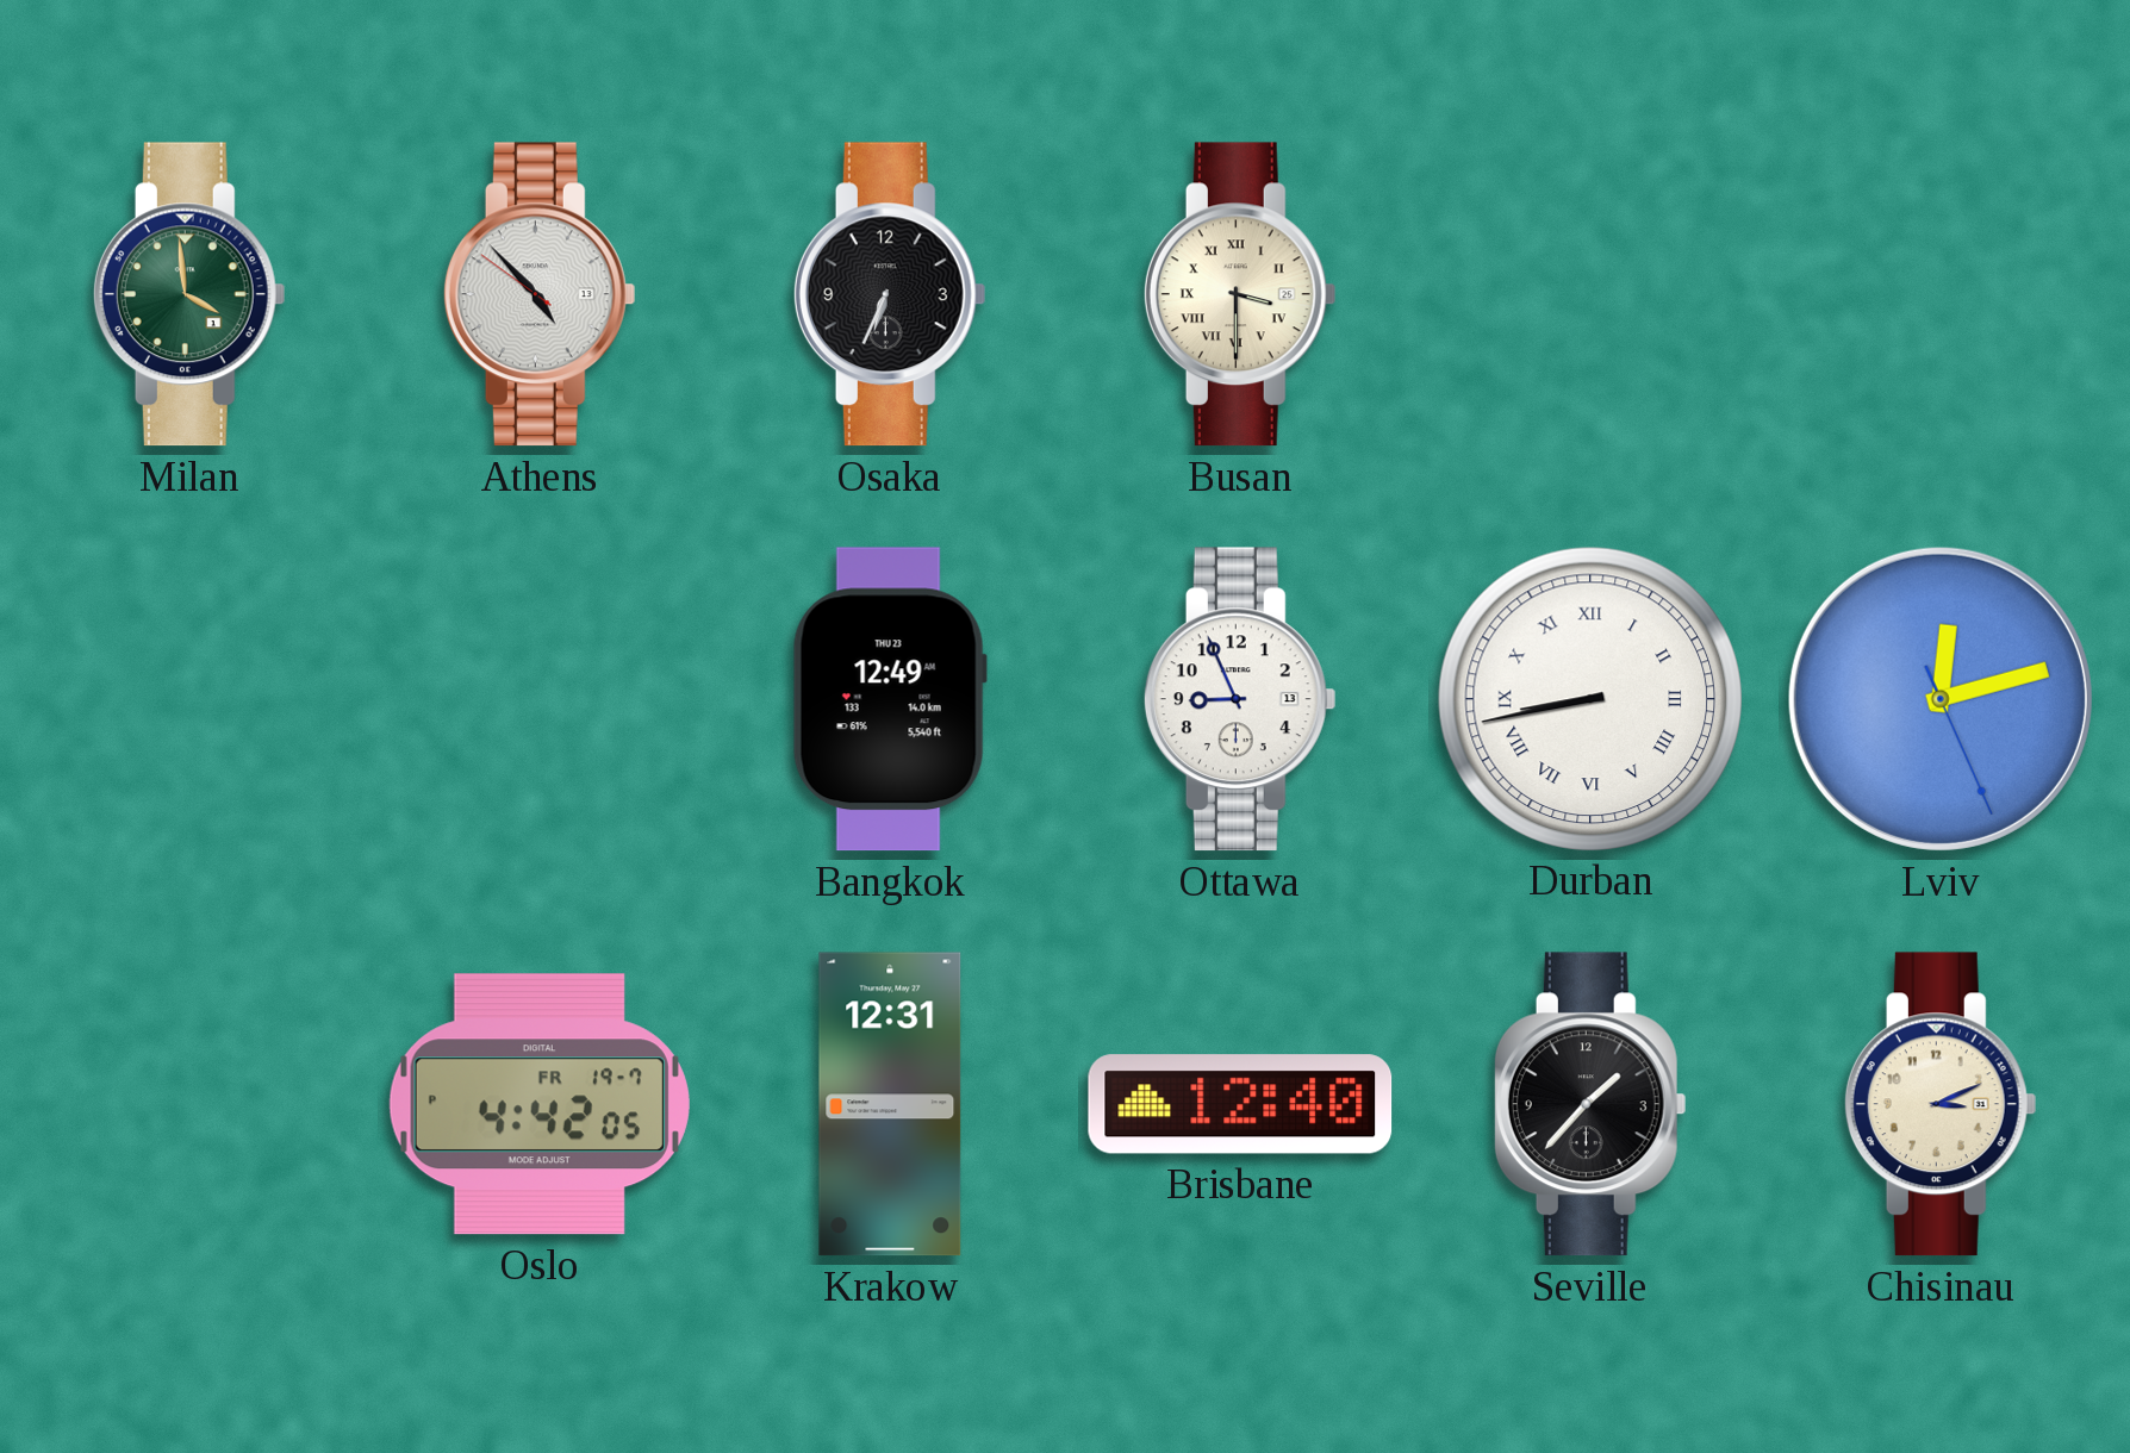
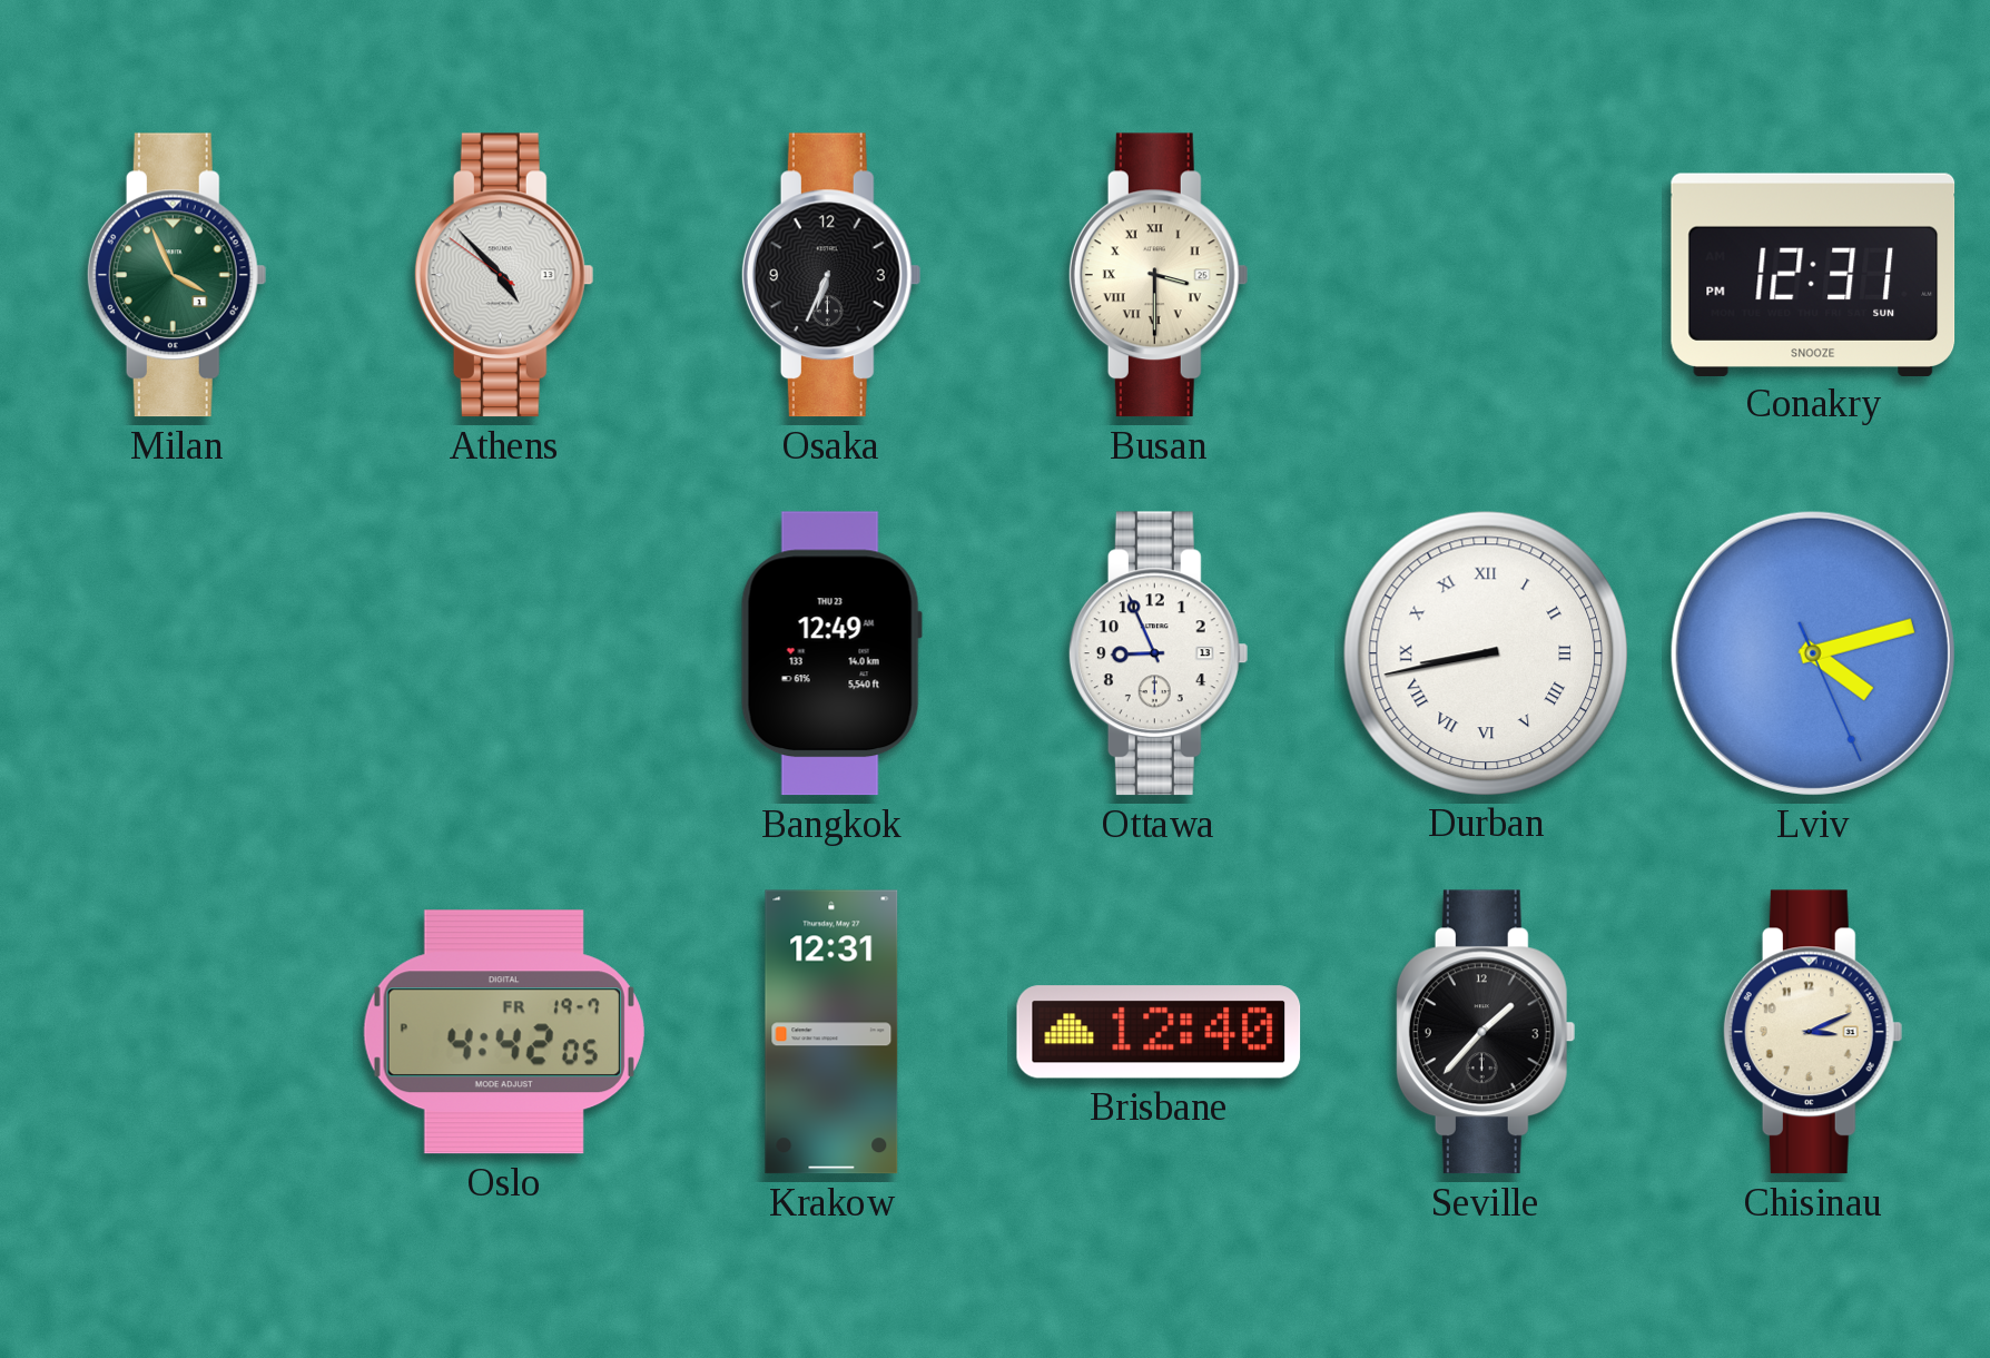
Milan: 3:59 -> 3:56 (177, 275)
Conakry: none -> 12:31 (1813, 274)
Lviv: 12:12 -> 4:12 (1813, 653)
